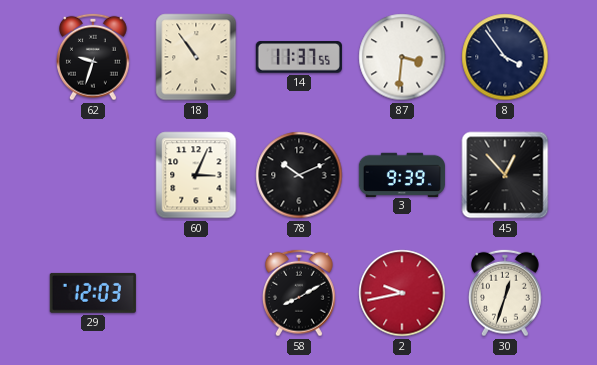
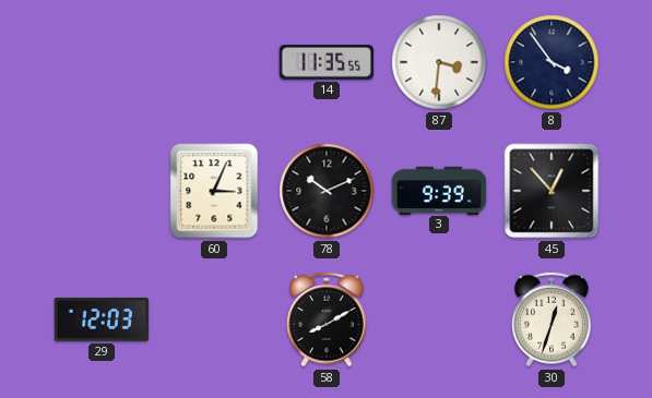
62: 9:33 -> none (94, 57)
18: 10:54 -> none (196, 57)
14: 11:37 -> 11:35 (327, 62)
2: 9:43 -> none (402, 293)
